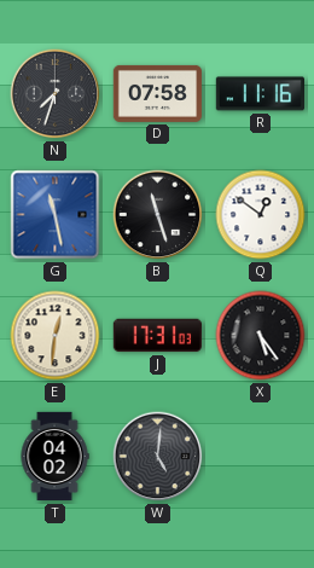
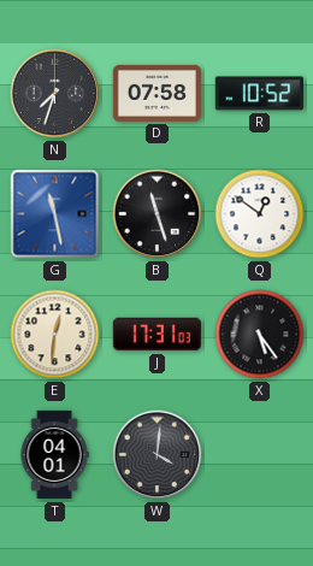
R: 11:16 -> 10:52 (259, 94)
T: 04:02 -> 04:01 (54, 455)
W: 5:01 -> 4:01 (158, 455)
